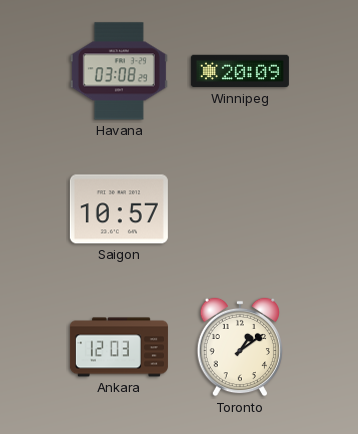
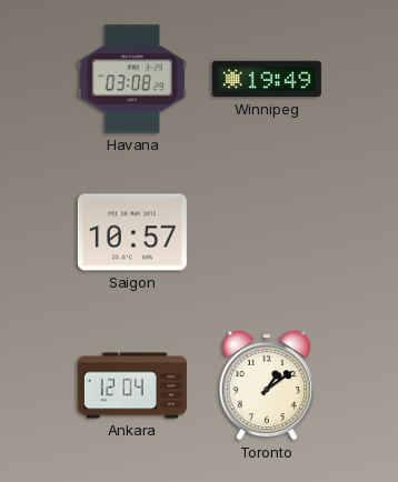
Winnipeg: 20:09 -> 19:49 (267, 79)
Ankara: 12:03 -> 12:04 (132, 385)
